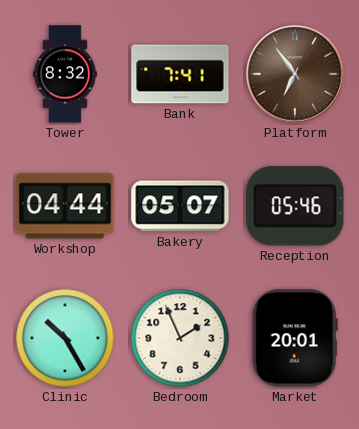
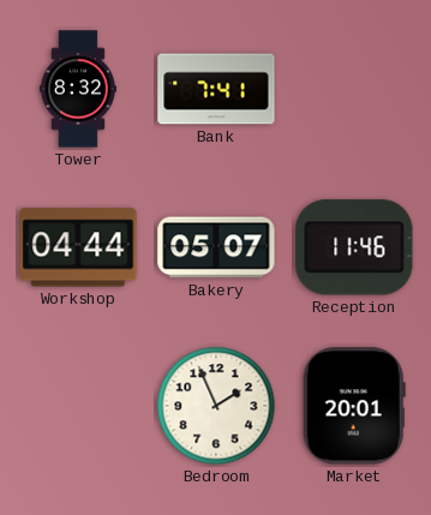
Platform: 6:54 -> none (295, 74)
Reception: 05:46 -> 11:46 (354, 247)
Clinic: 10:25 -> none (65, 338)
